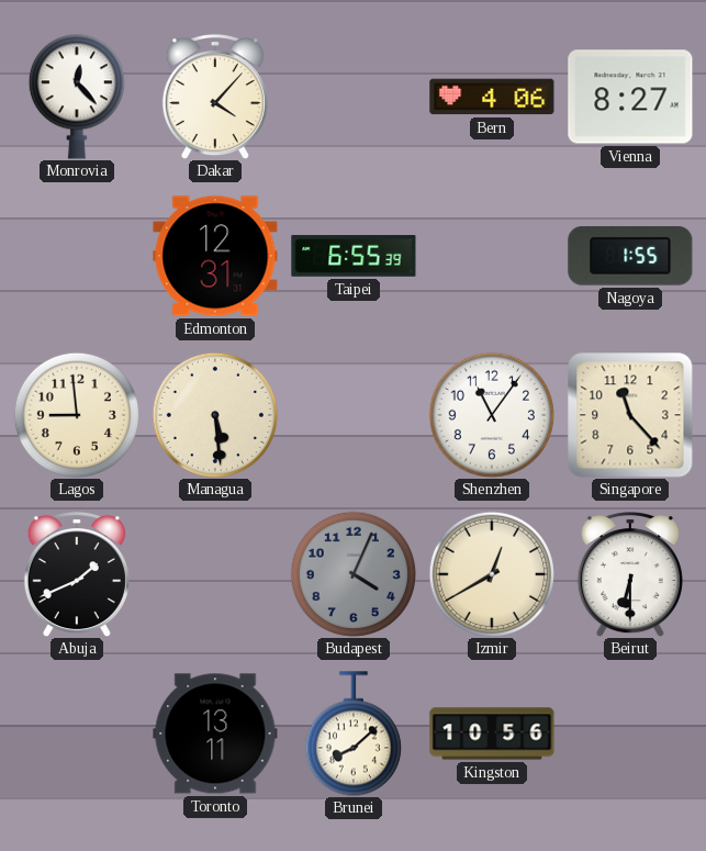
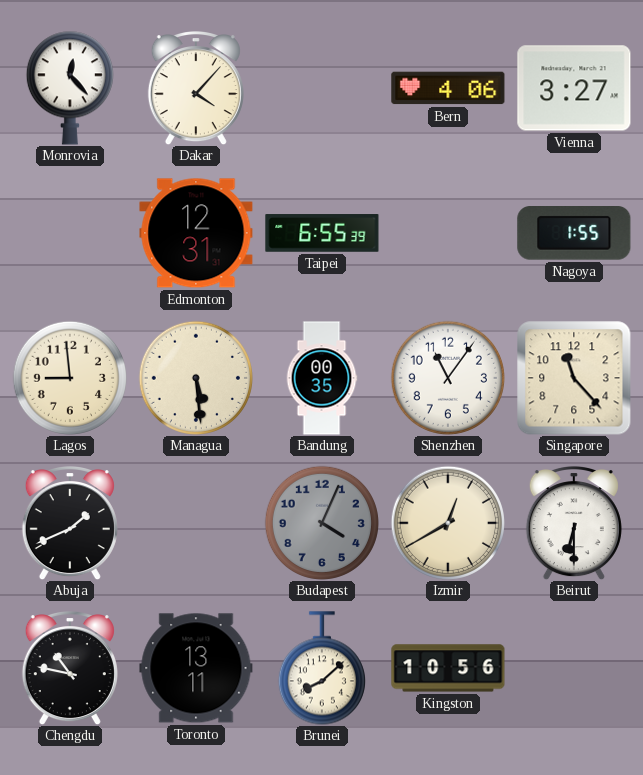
Vienna: 8:27 -> 3:27 (574, 88)
Bandung: none -> 00:35 (322, 378)
Chengdu: none -> 10:47 (70, 669)
